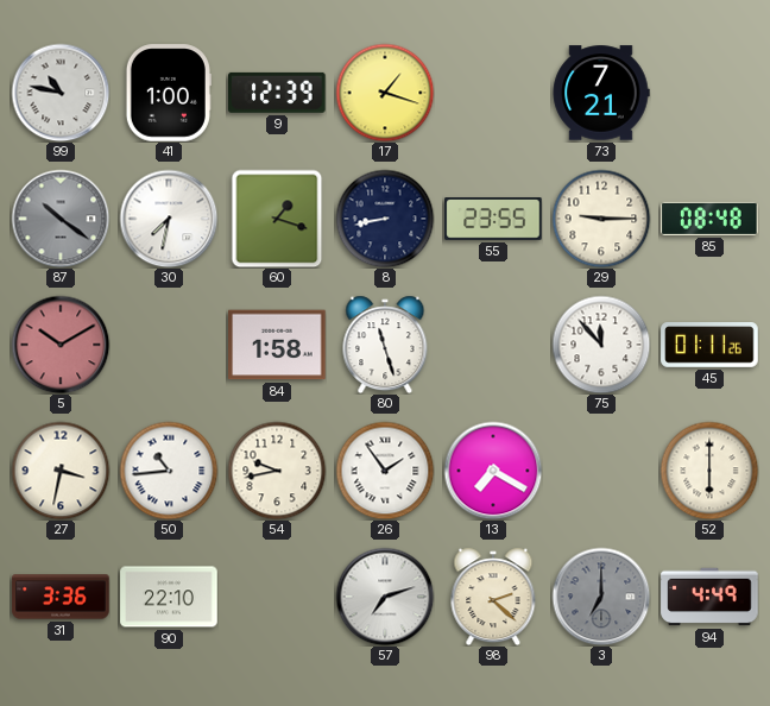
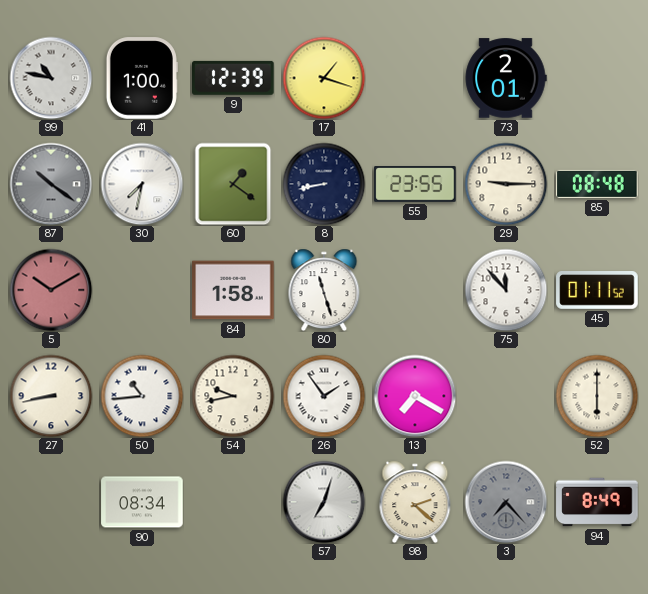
73: 7:21 -> 2:01 (506, 78)
60: 1:18 -> 1:21 (233, 184)
45: 01:11:26 -> 01:11:52 (597, 291)
27: 3:32 -> 8:43 (51, 396)
31: 3:36 -> none (61, 597)
90: 22:10 -> 08:34 (142, 502)
57: 7:12 -> 7:03 (324, 502)
3: 7:00 -> 7:23 (506, 502)
94: 4:49 -> 8:49 (597, 502)
